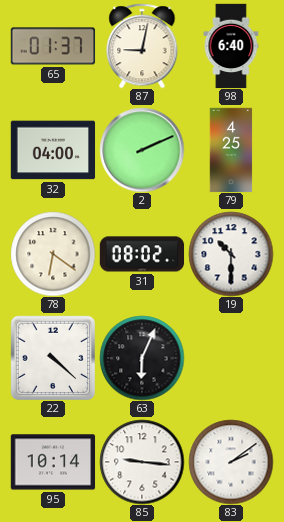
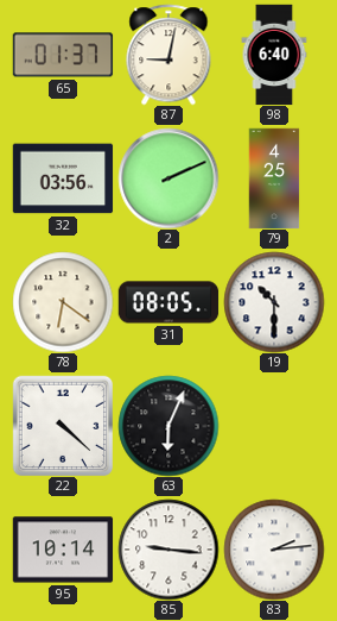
32: 04:00 -> 03:56 (63, 178)
31: 08:02 -> 08:05 (168, 302)
83: 2:09 -> 2:14 (274, 550)
